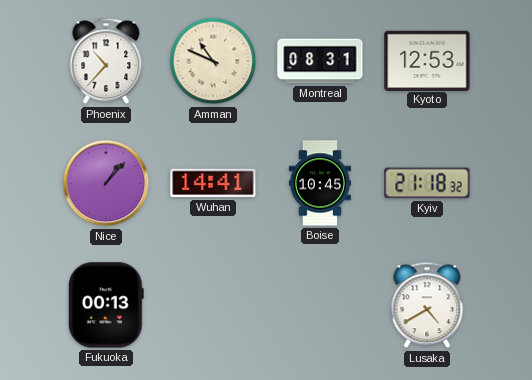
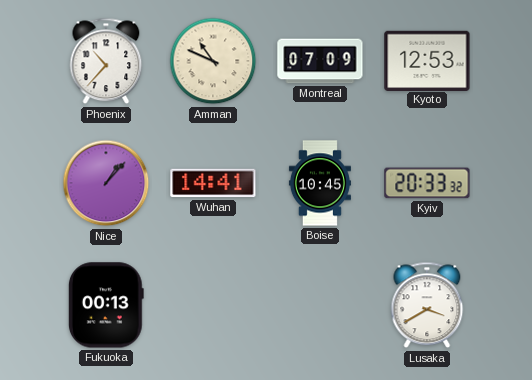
Montreal: 08:31 -> 07:09 (320, 61)
Kyiv: 21:18 -> 20:33 (427, 183)
Lusaka: 4:40 -> 3:40 (427, 305)
